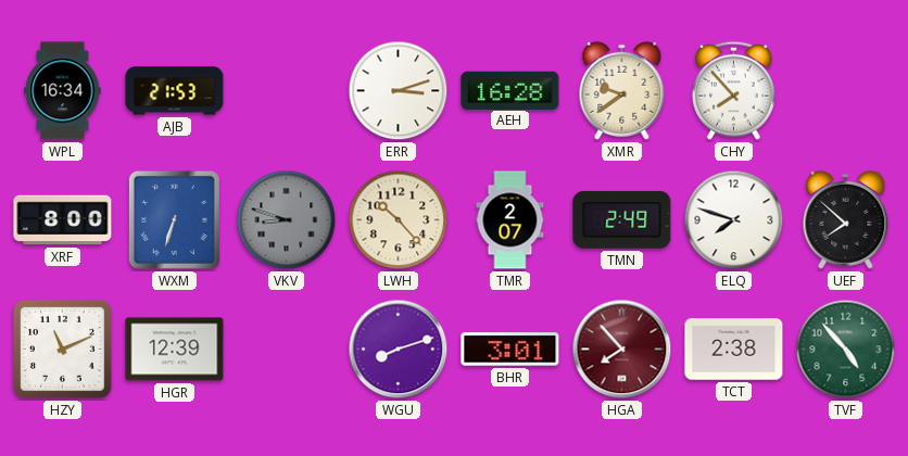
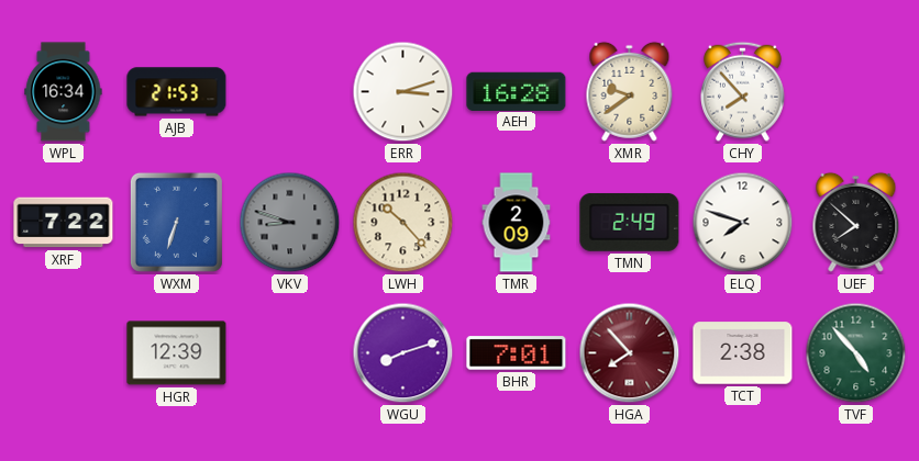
XRF: 8:00 -> 7:22 (64, 223)
TMR: 2:07 -> 2:09 (517, 223)
HZY: 11:11 -> none (62, 349)
BHR: 3:01 -> 7:01 (517, 353)
